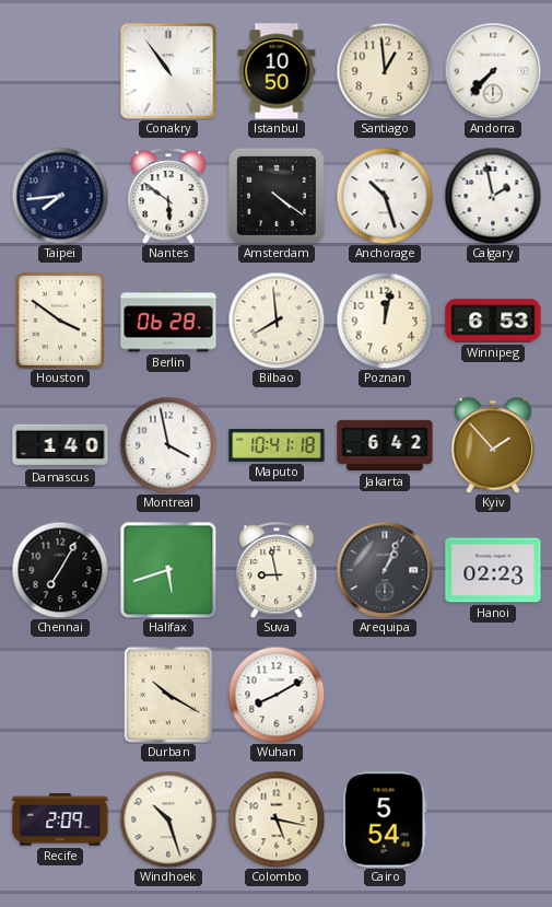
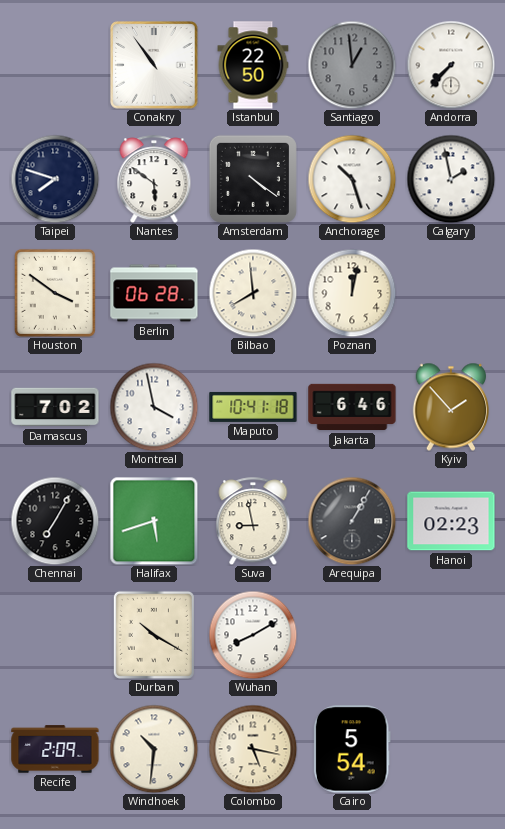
Istanbul: 10:50 -> 22:50 (253, 65)
Santiago dial: cream -> grey (352, 65)
Taipei: 7:44 -> 7:48 (55, 179)
Winnipeg: 6:53 -> none (493, 321)
Damascus: 1:40 -> 7:02 (55, 407)
Jakarta: 6:42 -> 6:46 (352, 407)
Arequipa: 1:04 -> 1:05 (352, 521)
Windhoek: 10:27 -> 10:31 (154, 749)
